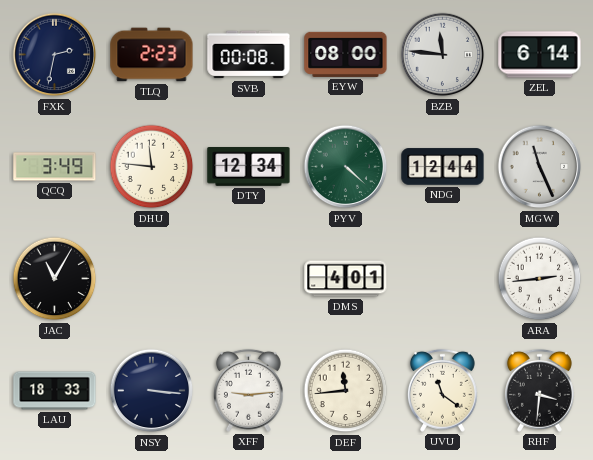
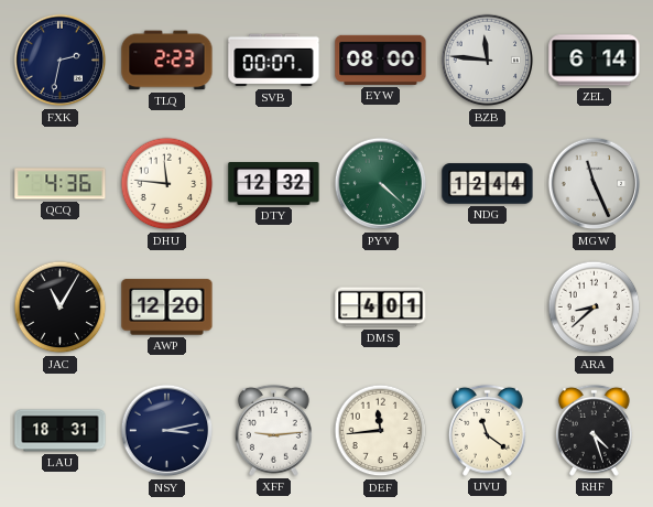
SVB: 00:08 -> 00:07 (274, 61)
QCQ: 3:49 -> 4:36 (61, 184)
DTY: 12:34 -> 12:32 (274, 184)
AWP: none -> 12:20 (167, 308)
ARA: 2:44 -> 8:38 (595, 308)
LAU: 18:33 -> 18:31 (61, 431)
NSY: 3:16 -> 3:13 (167, 431)
RHF: 3:31 -> 4:27 (594, 430)
